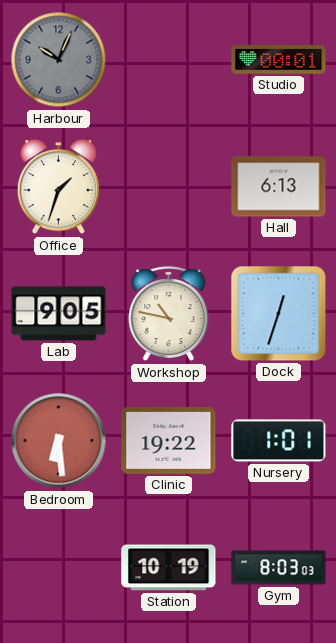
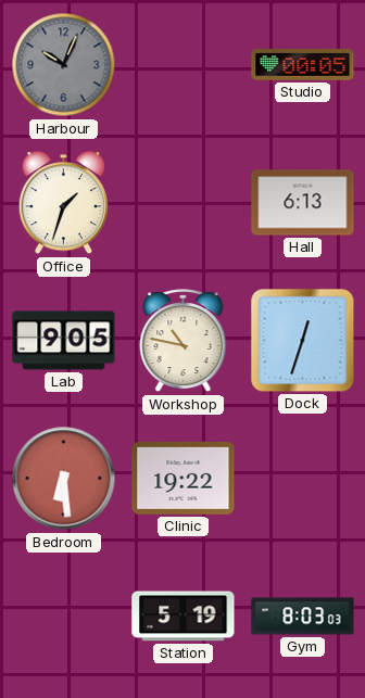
Studio: 00:01 -> 00:05 (303, 65)
Nursery: 1:01 -> none (279, 441)
Station: 10:19 -> 5:19 (184, 617)
